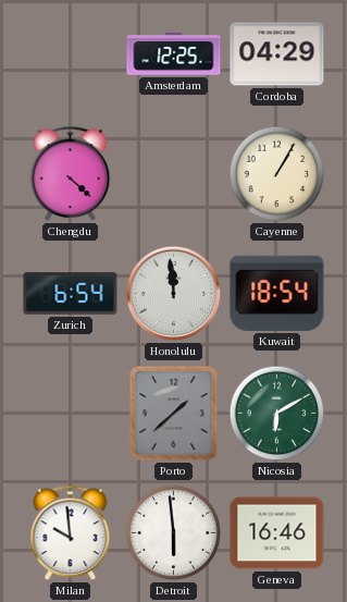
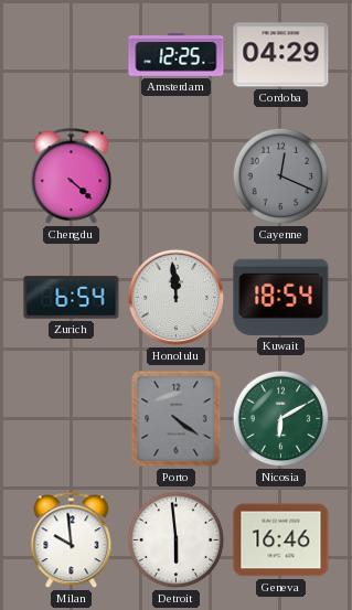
Cayenne: 1:05 -> 12:19 (281, 176)
Cayenne dial: cream -> grey (281, 176)
Porto: 1:38 -> 4:21 (177, 419)
